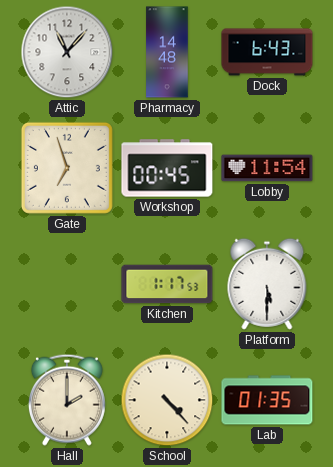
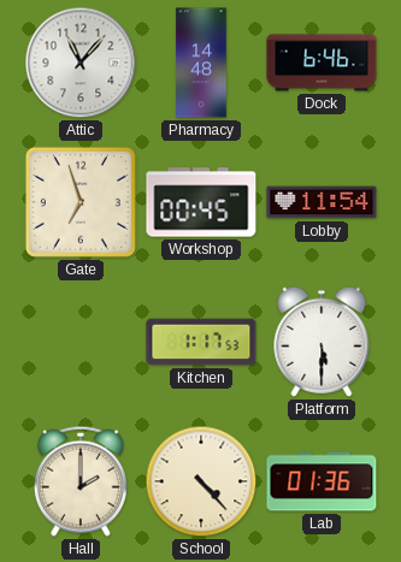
Dock: 6:43 -> 6:46 (322, 63)
Lab: 01:35 -> 01:36 (322, 481)
